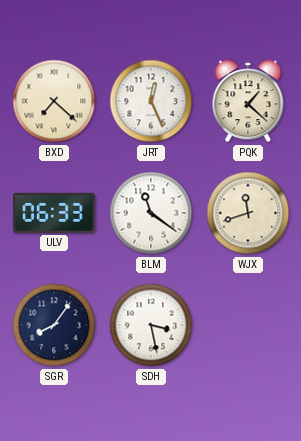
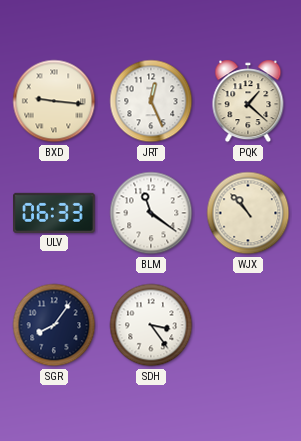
BXD: 7:22 -> 9:16 (54, 101)
WJX: 11:42 -> 10:53 (248, 213)
SDH: 3:28 -> 3:24 (151, 325)
